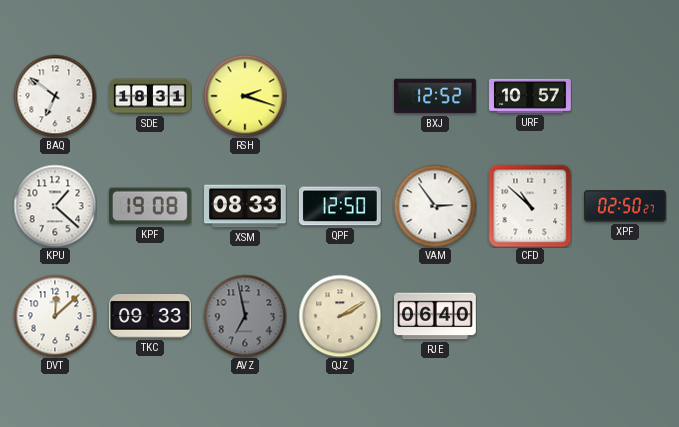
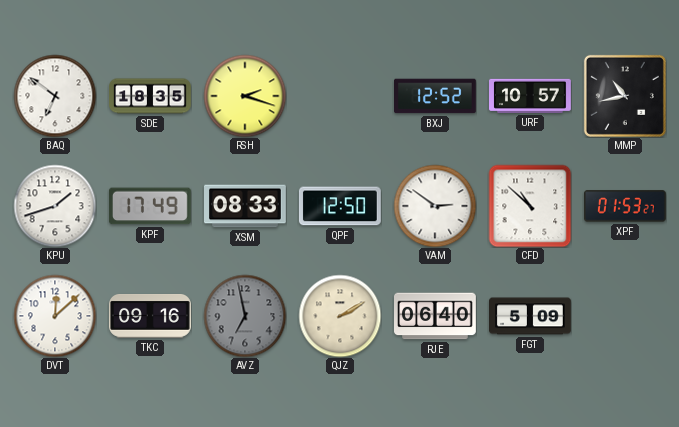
SDE: 18:31 -> 18:35 (150, 96)
MMP: none -> 10:43 (625, 96)
KPU: 1:22 -> 1:42 (55, 206)
KPF: 19:08 -> 17:49 (150, 206)
VAM: 2:54 -> 2:51 (435, 206)
XPF: 02:50 -> 01:53 (625, 206)
TKC: 09:33 -> 09:16 (151, 317)
FGT: none -> 5:09 (531, 316)
